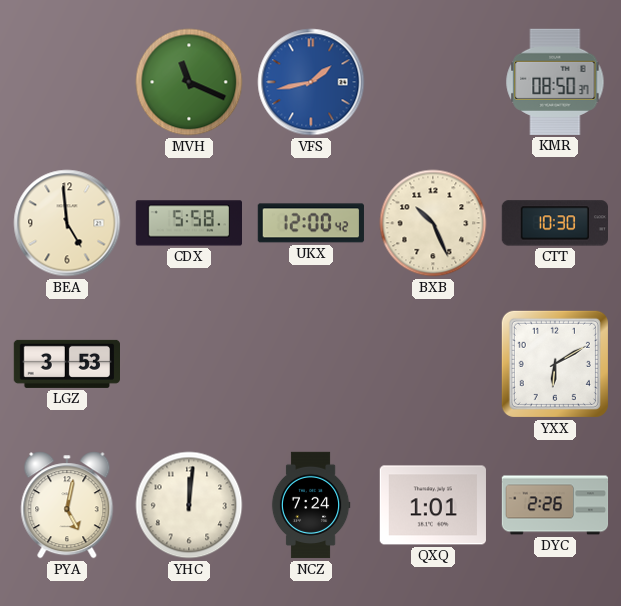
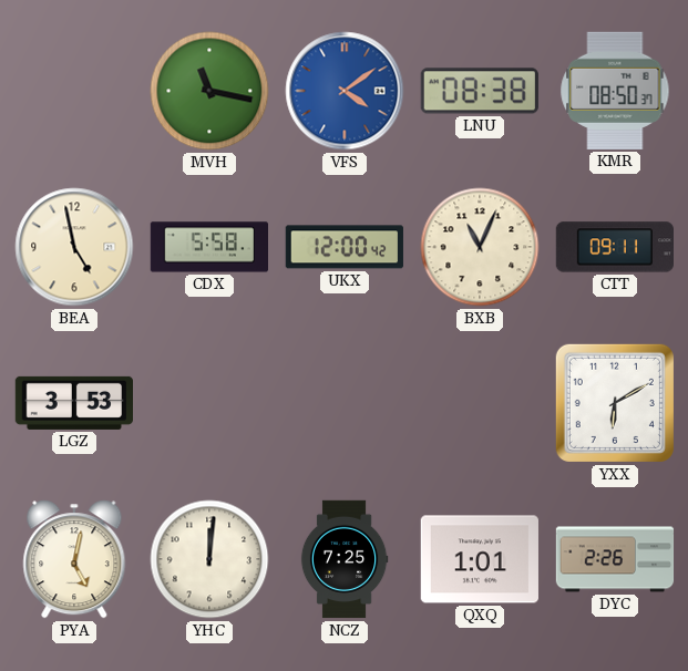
MVH: 11:19 -> 11:17 (209, 91)
VFS: 1:43 -> 4:09 (345, 91)
LNU: none -> 08:38 (480, 91)
BEA: 4:59 -> 4:58 (74, 247)
BXB: 10:26 -> 11:04 (480, 247)
CTT: 10:30 -> 09:11 (614, 247)
NCZ: 7:24 -> 7:25 (345, 559)
